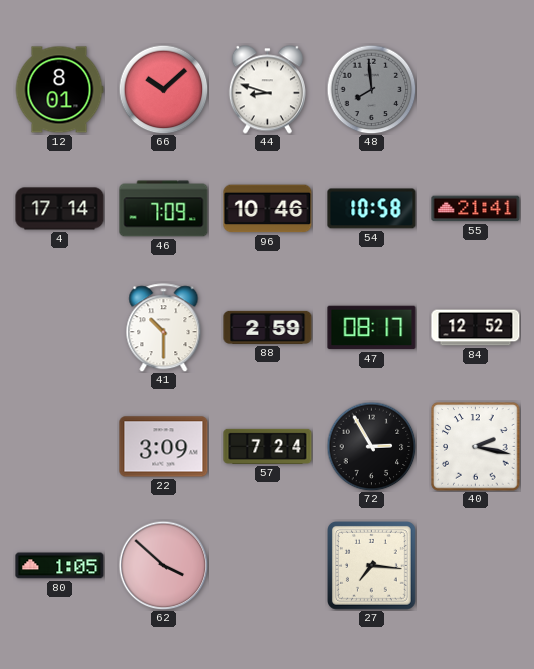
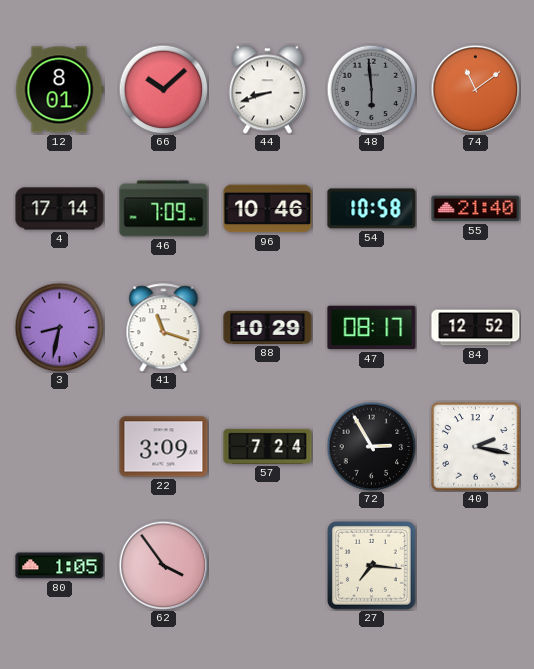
44: 8:48 -> 8:42 (267, 90)
48: 7:59 -> 5:59 (371, 89)
74: none -> 11:09 (475, 89)
55: 21:41 -> 21:40 (476, 209)
3: none -> 8:32 (59, 327)
41: 10:30 -> 11:18 (164, 328)
88: 2:59 -> 10:29 (268, 327)
62: 3:52 -> 3:54 (163, 565)
